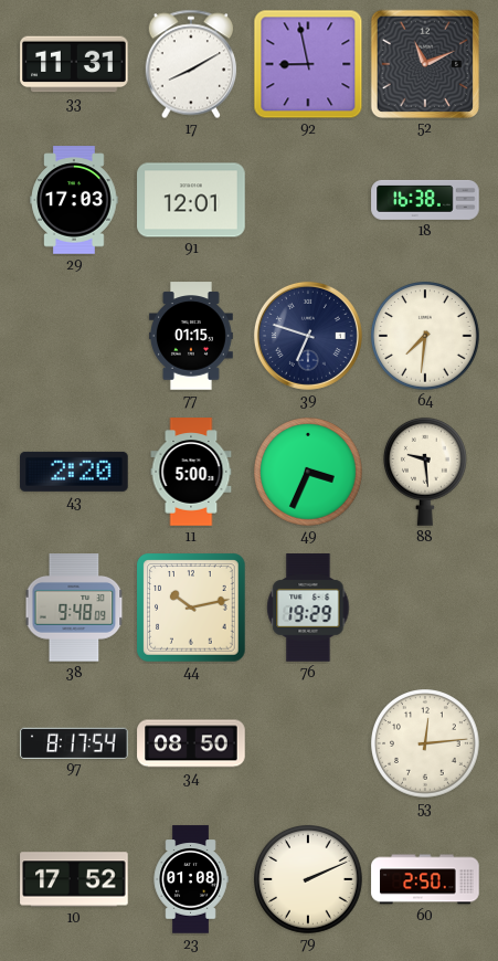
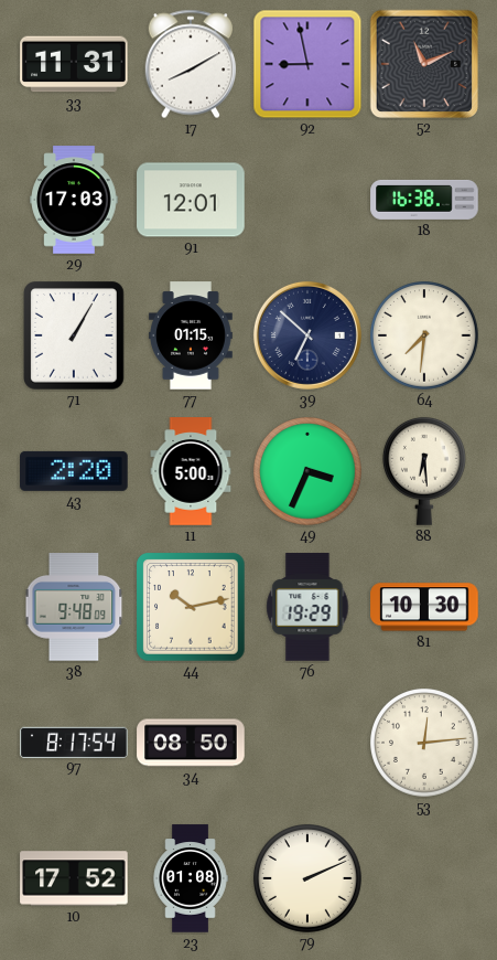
71: none -> 1:05 (75, 335)
39: 6:48 -> 6:52 (307, 335)
88: 9:29 -> 6:29 (424, 471)
81: none -> 10:30 (424, 607)
60: 2:50 -> none (425, 879)
